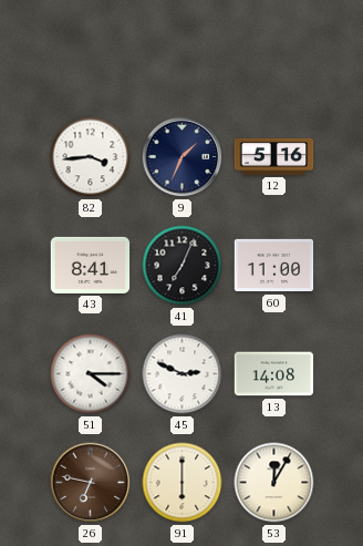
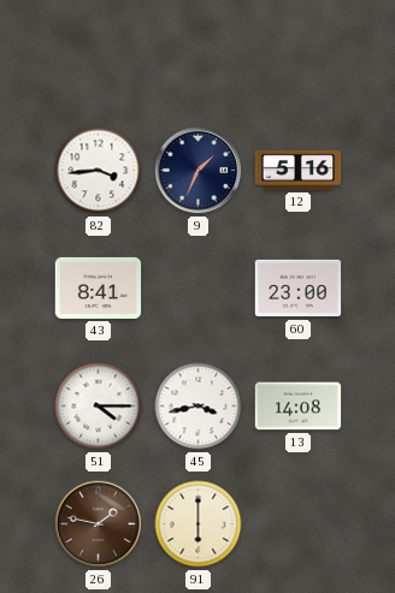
41: 7:04 -> none (183, 266)
60: 11:00 -> 23:00 (299, 289)
45: 2:49 -> 3:43 (199, 407)
26: 6:47 -> 1:47 (99, 524)
53: 12:05 -> none (274, 483)
